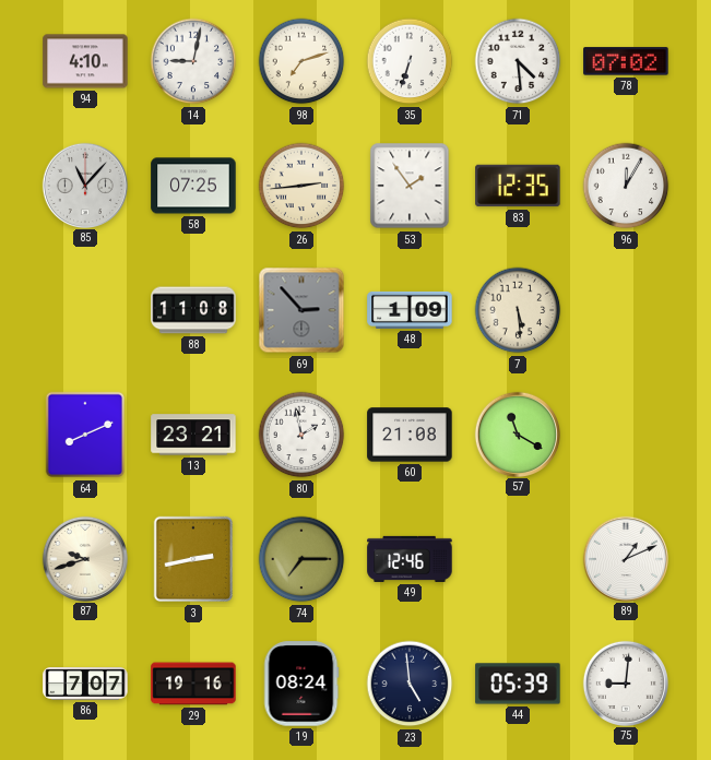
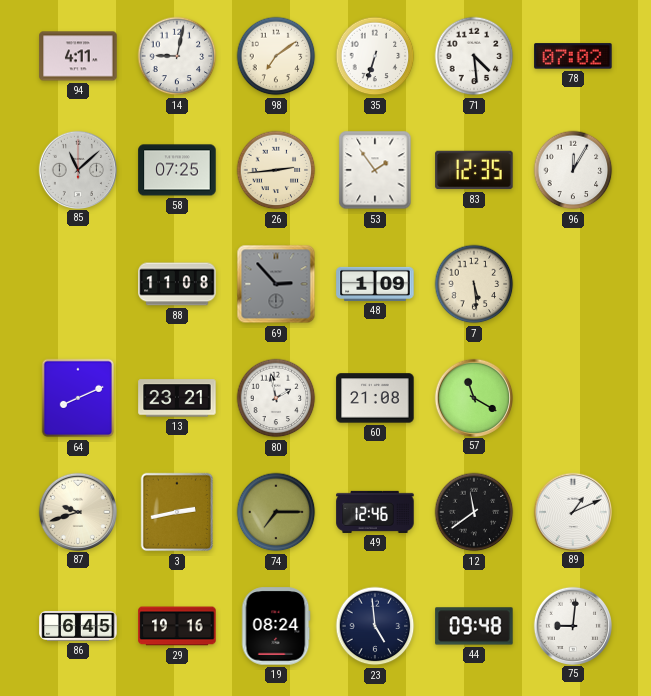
94: 4:10 -> 4:11 (78, 56)
98: 7:12 -> 7:09 (276, 56)
85: 11:07 -> 11:08 (77, 169)
12: none -> 11:39 (474, 512)
86: 7:07 -> 6:45 (78, 627)
44: 05:39 -> 09:48 (474, 626)
